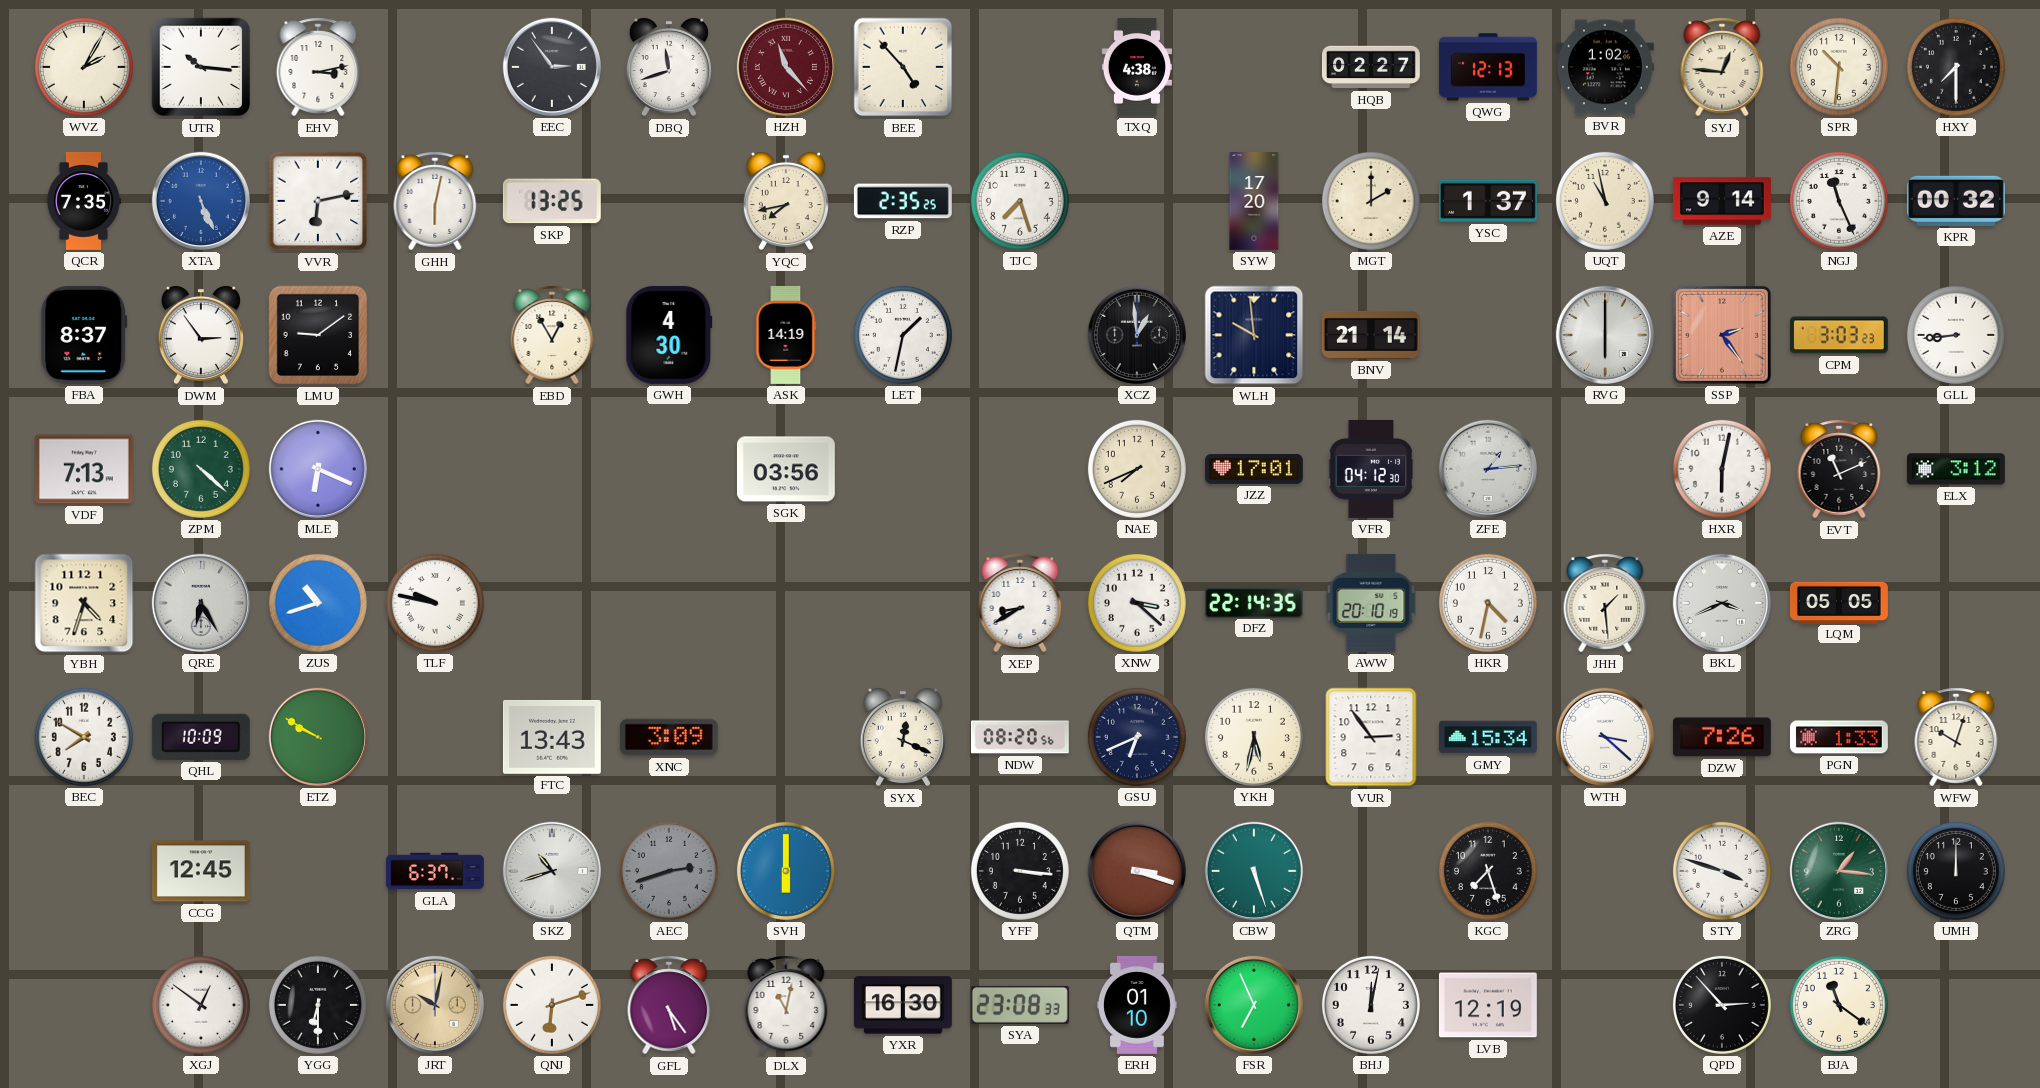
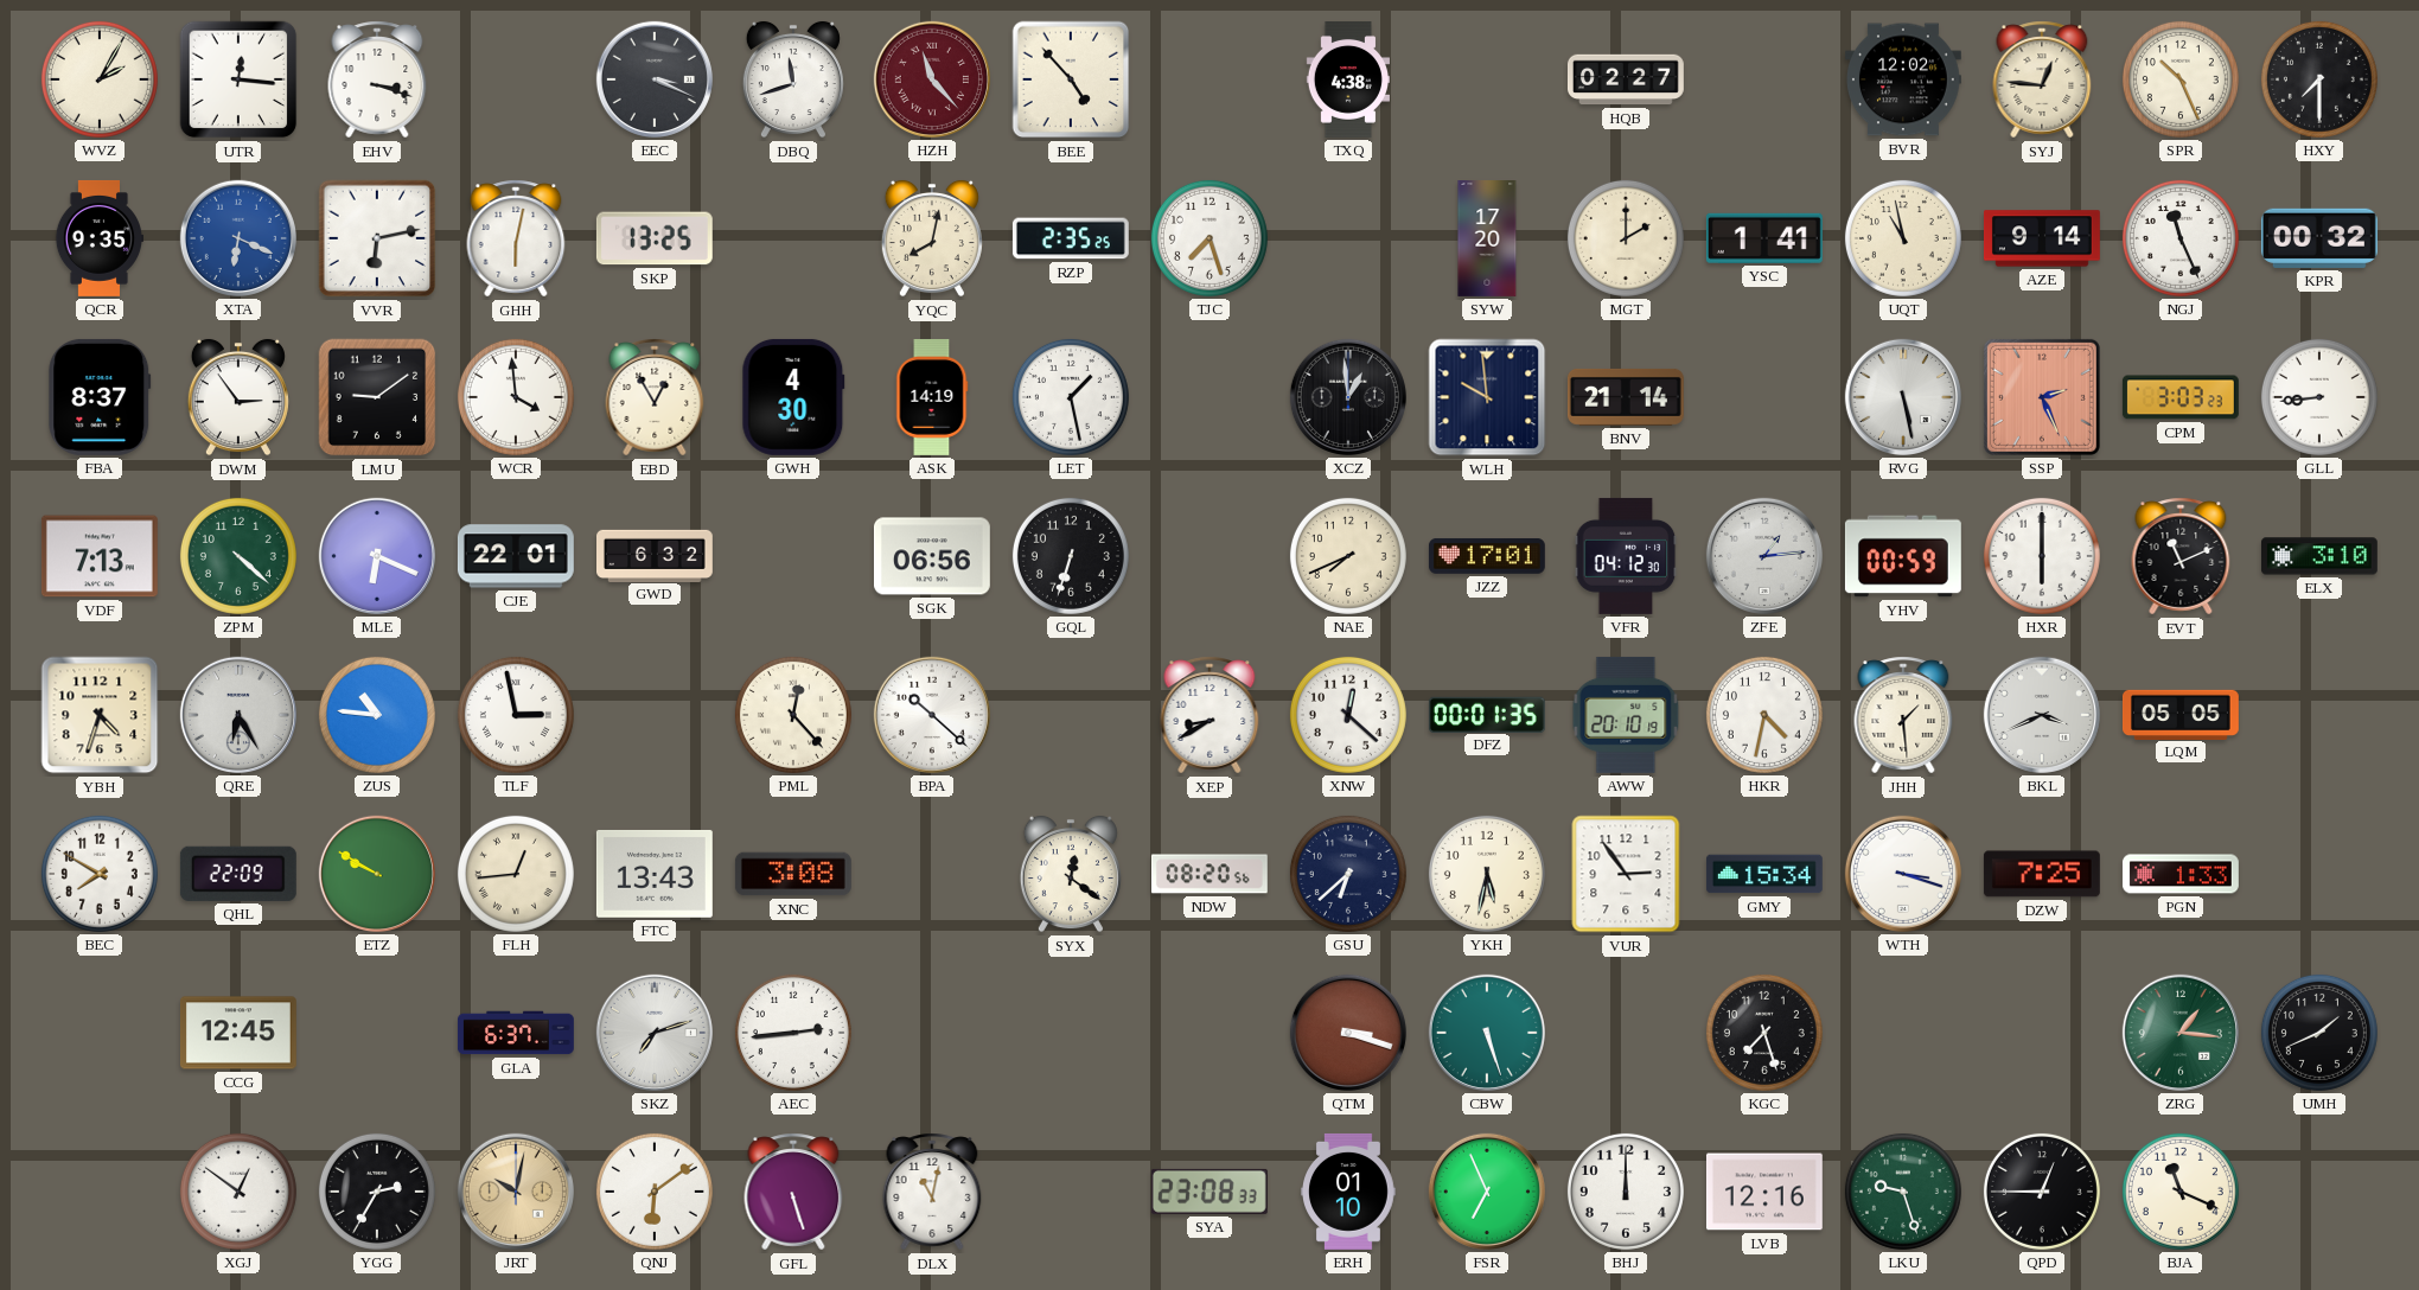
UTR: 10:16 -> 12:16 (238, 79)
EHV: 3:13 -> 3:18 (377, 79)
EEC: 2:54 -> 3:19 (655, 79)
QWG: 12:13 -> none (1488, 67)
BVR: 1:02 -> 12:02 (1903, 79)
SPR: 10:31 -> 10:26 (2181, 79)
QCR: 7:35 -> 9:35 (98, 238)
XTA: 5:26 -> 6:19 (238, 238)
YQC: 7:43 -> 8:02 (932, 238)
YSC: 1:37 -> 1:41 (1764, 238)
WCR: none -> 3:59 (516, 397)
LET: 1:32 -> 1:28 (1071, 397)
RVG: 6:00 -> 5:28 (1903, 397)
SSP: 2:24 -> 2:26 (2042, 397)
CJE: none -> 22:01 (516, 556)
GWD: none -> 6:32 (656, 555)
SGK: 03:56 -> 06:56 (932, 556)
GQL: none -> 6:33 (1071, 556)
YHV: none -> 00:59 (1903, 556)
HXR: 6:02 -> 6:00 (2042, 556)
ELX: 3:12 -> 3:10 (2319, 556)
ZUS: 10:42 -> 10:46 (377, 715)
TLF: 9:47 -> 2:58 (516, 715)
PML: none -> 12:23 (793, 715)
BPA: none -> 10:22 (932, 715)
XNW: 3:22 -> 12:22 (1348, 715)
DFZ: 22:14 -> 00:01 (1487, 714)
QHL: 10:09 -> 22:09 (238, 874)
FLH: none -> 12:44 (516, 874)
XNC: 3:09 -> 3:08 (793, 874)
SYX: 12:19 -> 12:21 (1071, 874)
GSU: 6:41 -> 6:38 (1348, 874)
WTH: 3:22 -> 3:18 (1903, 874)
DZW: 7:26 -> 7:25 (2042, 874)
WFW: 10:03 -> none (1956, 737)
SKZ: 10:42 -> 7:12 (655, 1033)
AEC: 2:42 -> 2:44 (793, 1033)
AEC dial: grey -> white (793, 1033)
SVH: 6:00 -> none (786, 871)
YFF: 3:16 -> none (1020, 871)
STY: 3:48 -> none (1722, 871)
UMH: 12:00 -> 1:41 (2319, 1033)
YGG: 6:30 -> 2:35 (377, 1192)
QNJ: 6:12 -> 6:09 (655, 1192)
GFL: 5:24 -> 5:27 (793, 1192)
YXR: 16:30 -> none (903, 1005)
BHJ: 12:02 -> 12:00 (1626, 1192)
LVB: 12:19 -> 12:16 (1764, 1192)
LKU: none -> 9:27 (1903, 1192)
QPD: 2:53 -> 12:45 (2042, 1192)
BJA: 11:21 -> 11:19 (2181, 1192)
